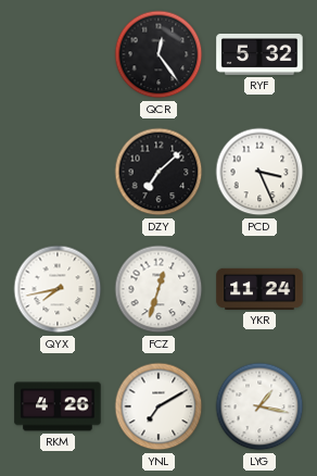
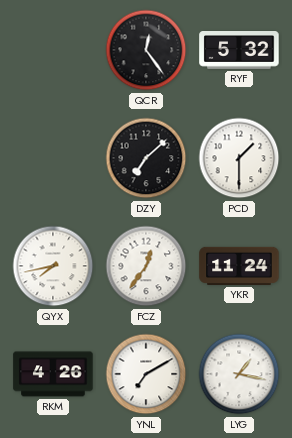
PCD: 3:26 -> 1:30 (239, 158)
FCZ: 12:33 -> 12:36 (146, 266)
